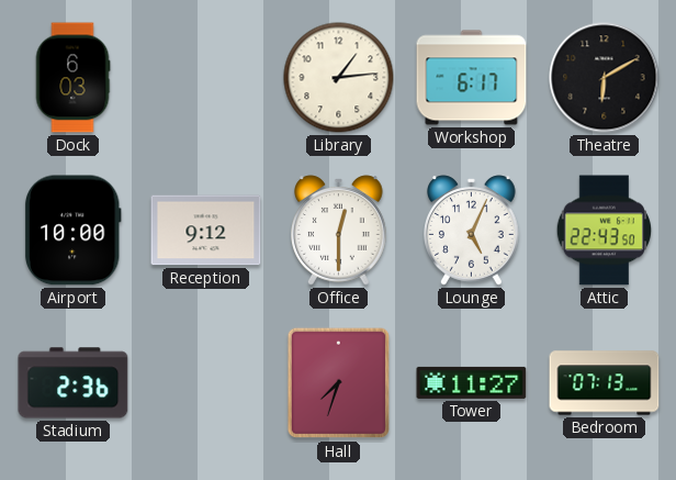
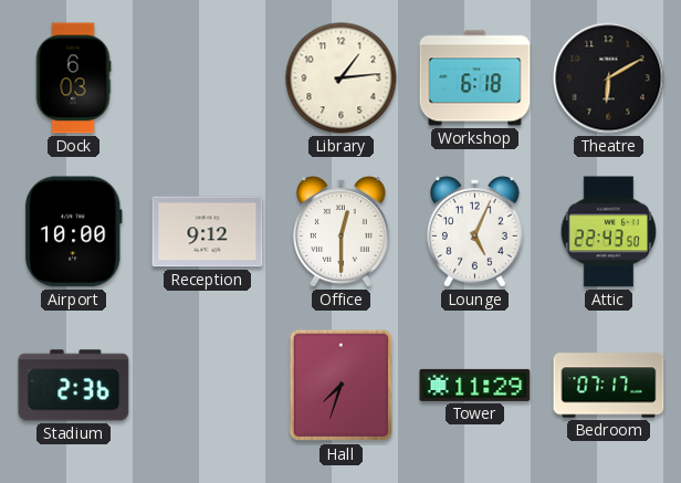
Workshop: 6:17 -> 6:18 (475, 78)
Tower: 11:27 -> 11:29 (475, 385)
Bedroom: 07:13 -> 07:17 (609, 386)
